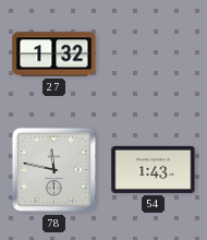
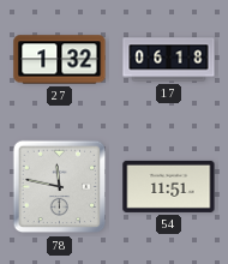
17: none -> 06:18 (169, 60)
54: 1:43 -> 11:51 (169, 186)
